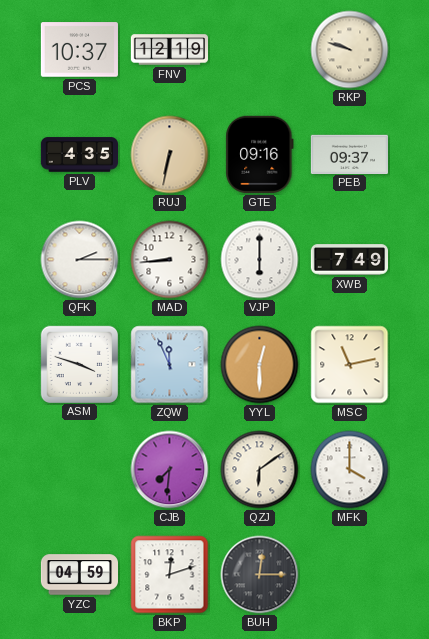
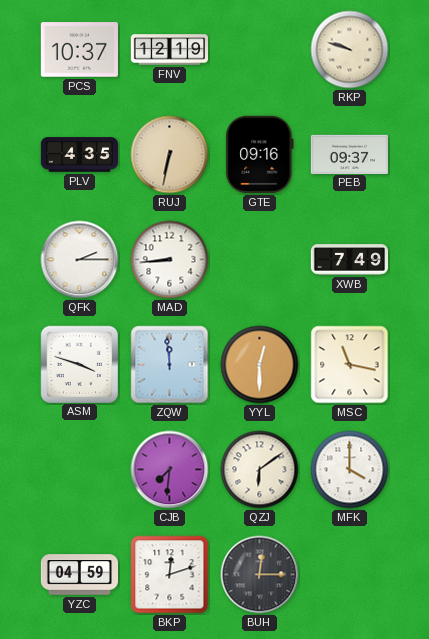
VJP: 6:00 -> none (260, 260)
ZQW: 11:56 -> 11:59 (170, 365)
MSC: 11:13 -> 11:17 (350, 365)
